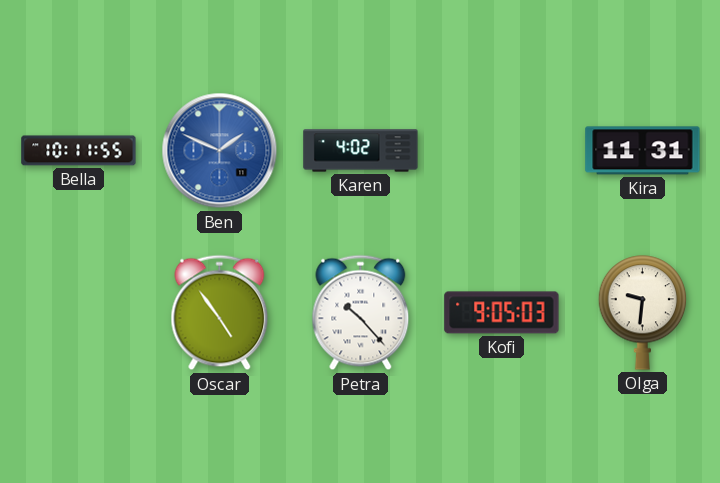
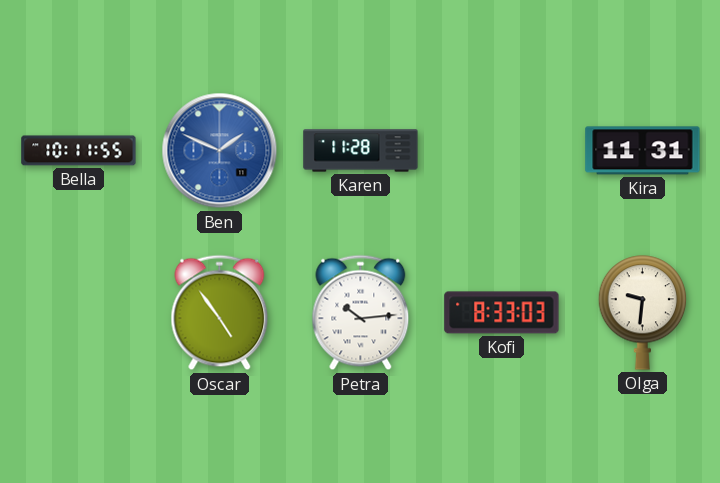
Karen: 4:02 -> 11:28 (361, 151)
Petra: 10:23 -> 10:14 (361, 313)
Kofi: 9:05 -> 8:33 (502, 313)
